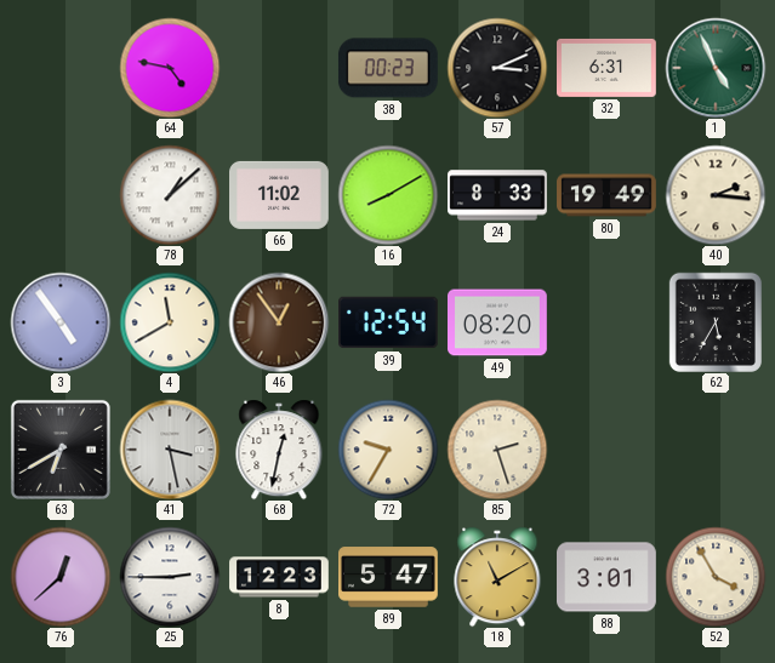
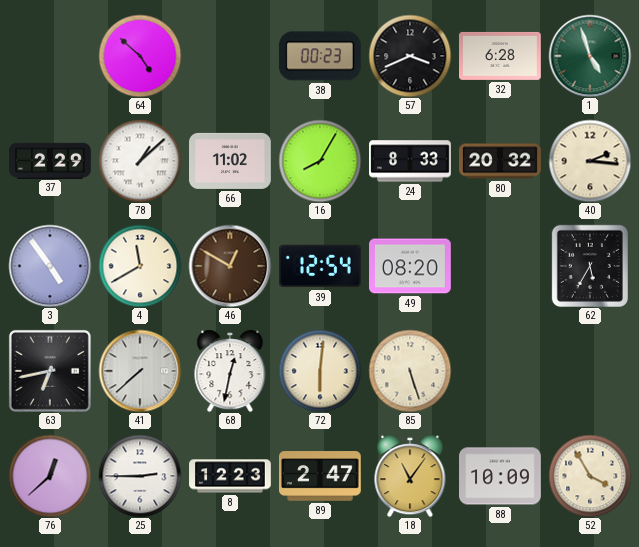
64: 4:47 -> 4:52 (140, 56)
57: 3:11 -> 3:41 (410, 56)
32: 6:31 -> 6:28 (501, 56)
1: 4:56 -> 4:57 (590, 56)
37: none -> 2:29 (50, 160)
16: 8:10 -> 8:05 (320, 161)
80: 19:49 -> 20:32 (500, 161)
46: 12:54 -> 12:50 (230, 266)
63: 6:40 -> 6:43 (50, 371)
41: 3:28 -> 7:38 (140, 371)
72: 9:35 -> 6:01 (320, 371)
85: 2:27 -> 5:27 (410, 371)
89: 5:47 -> 2:47 (321, 476)
18: 11:10 -> 11:06 (410, 476)
88: 3:01 -> 10:09 (501, 476)
